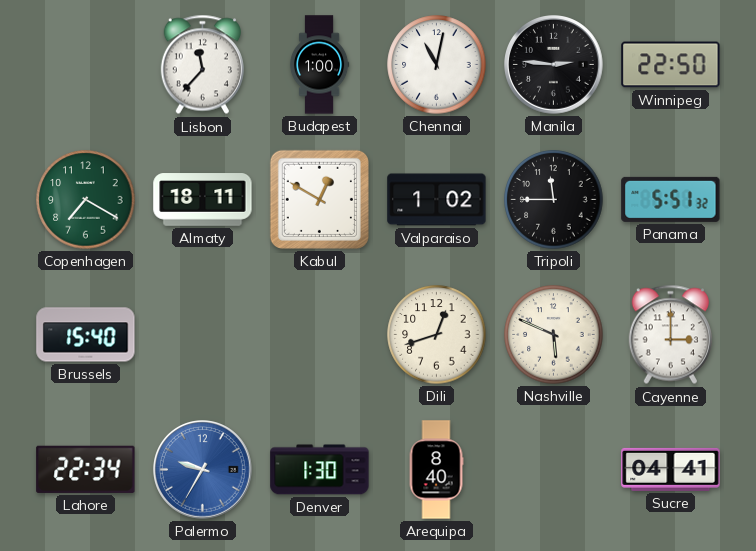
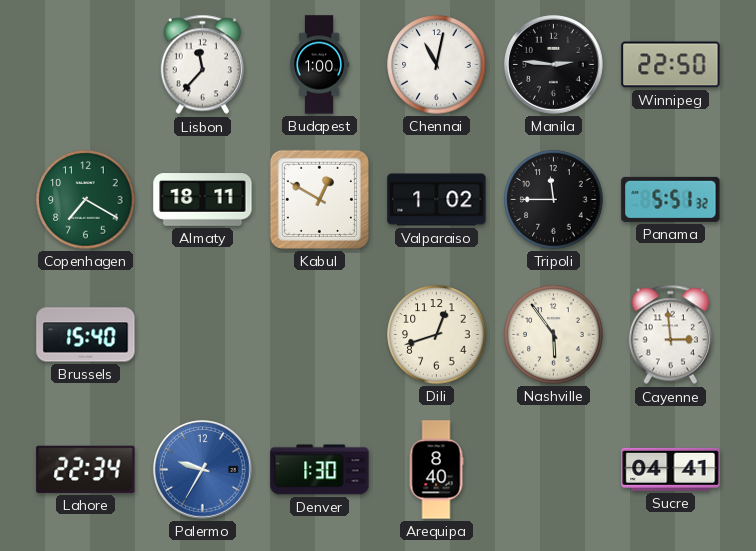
Nashville: 5:49 -> 5:54 (554, 335)
Cayenne: 3:00 -> 2:59 (670, 335)
